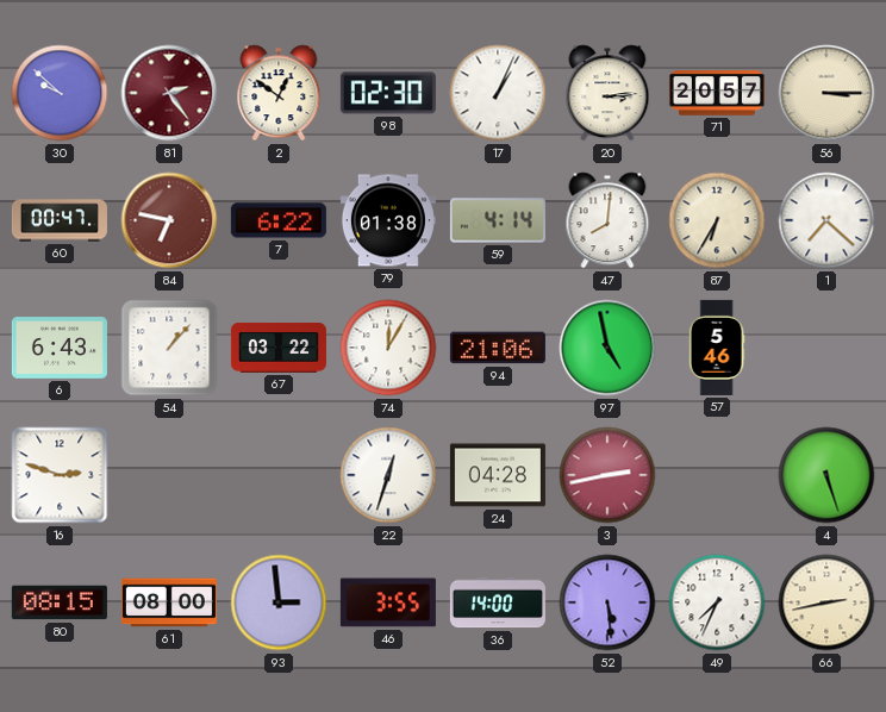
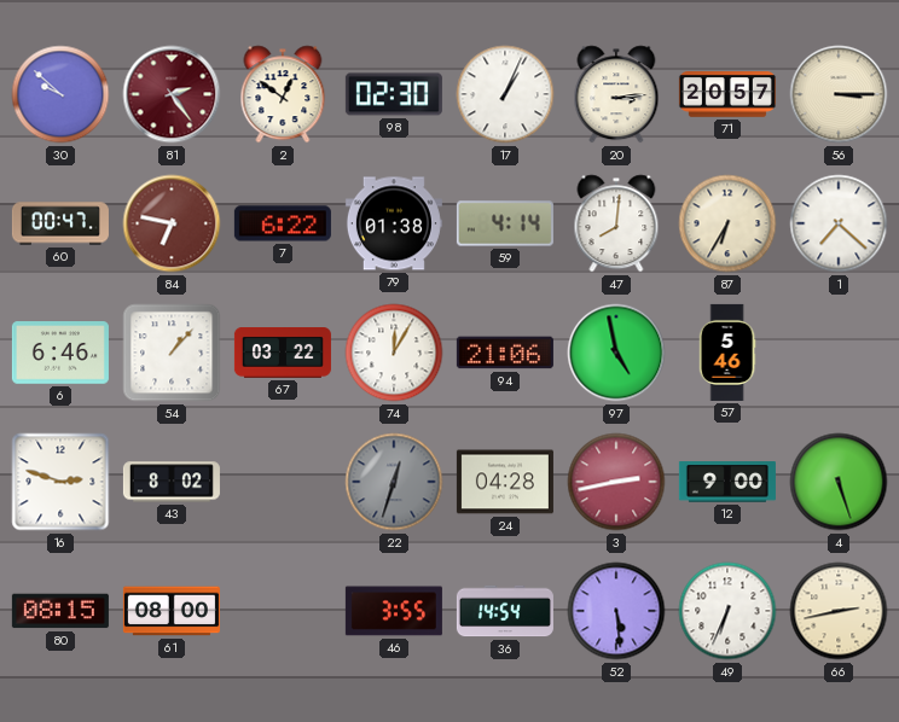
6: 6:43 -> 6:46 (60, 353)
43: none -> 8:02 (172, 482)
22 dial: white -> grey (394, 482)
12: none -> 9:00 (727, 482)
93: 2:59 -> none (279, 602)
36: 14:00 -> 14:54 (505, 611)
49: 7:34 -> 6:34 (727, 611)
